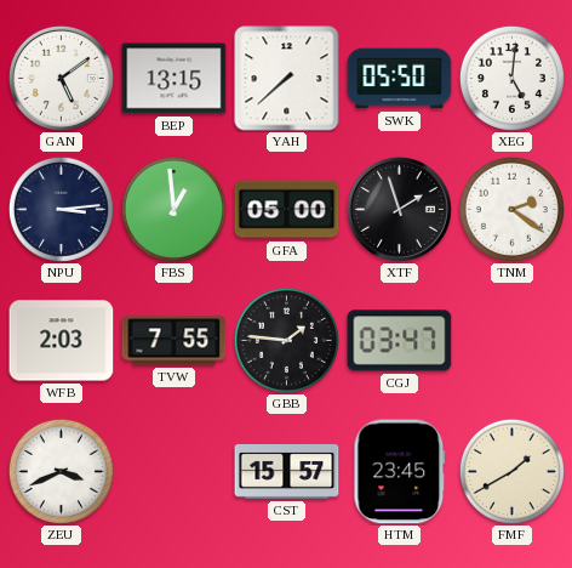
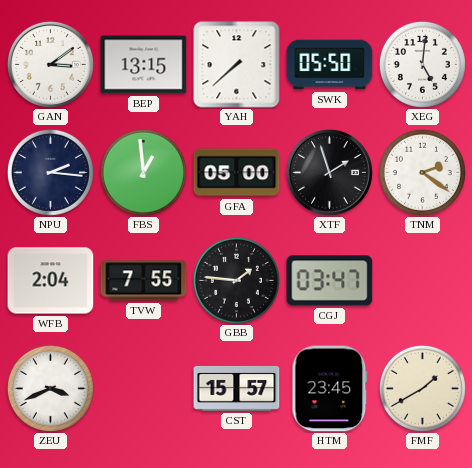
GAN: 5:09 -> 3:09 (50, 64)
NPU: 3:14 -> 2:16 (50, 172)
WFB: 2:03 -> 2:04 (51, 281)
